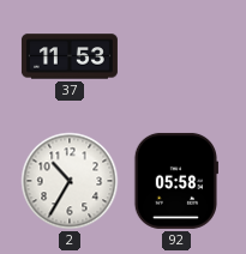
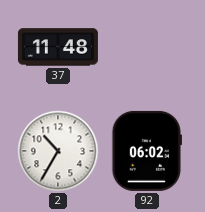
37: 11:53 -> 11:48 (58, 47)
92: 05:58 -> 06:02 (146, 151)
